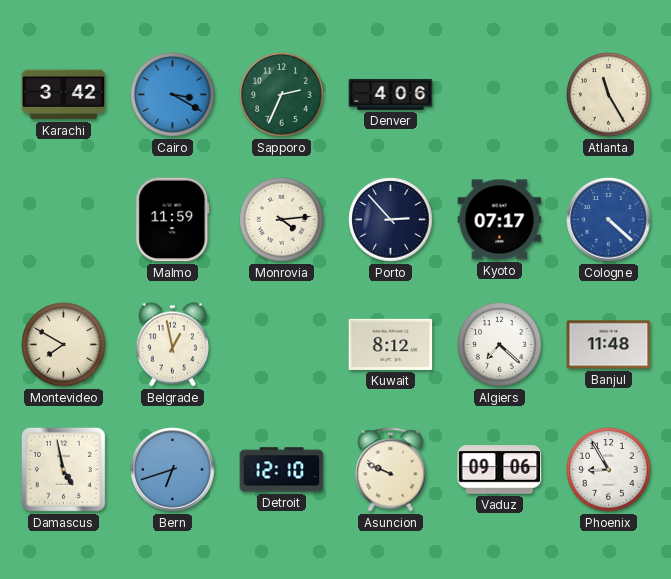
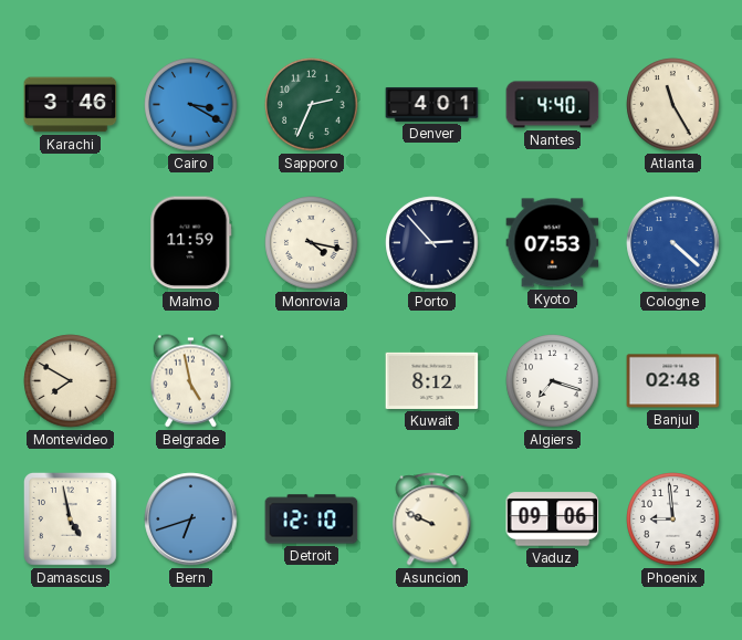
Karachi: 3:42 -> 3:46 (71, 105)
Denver: 4:06 -> 4:01 (432, 104)
Nantes: none -> 4:40 (553, 105)
Monrovia: 4:14 -> 4:17 (312, 243)
Kyoto: 07:17 -> 07:53 (553, 243)
Belgrade: 12:58 -> 4:58 (190, 381)
Algiers: 7:22 -> 7:18 (553, 381)
Banjul: 11:48 -> 02:48 (673, 381)
Phoenix: 8:55 -> 8:59 (673, 520)
